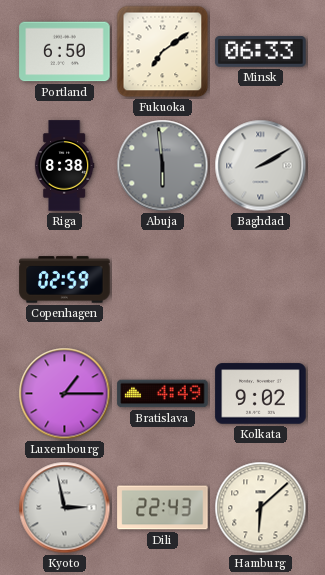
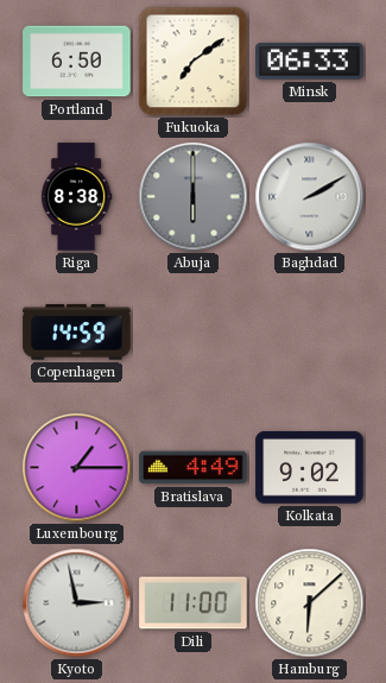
Abuja: 5:59 -> 6:00 (194, 197)
Copenhagen: 02:59 -> 14:59 (77, 333)
Dili: 22:43 -> 11:00 (194, 603)
